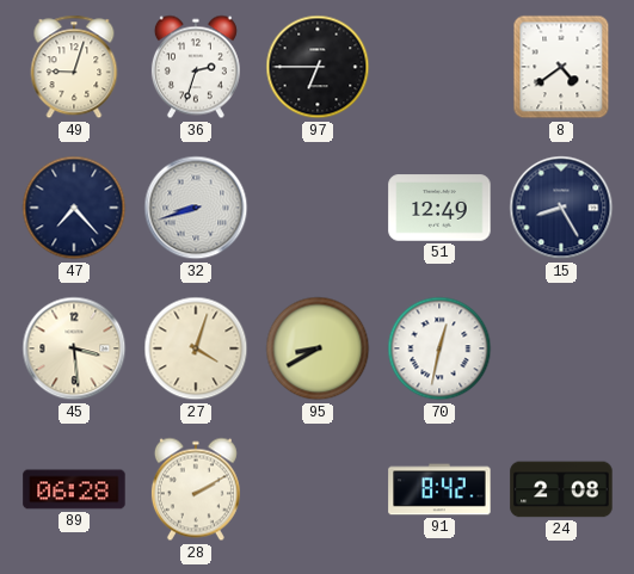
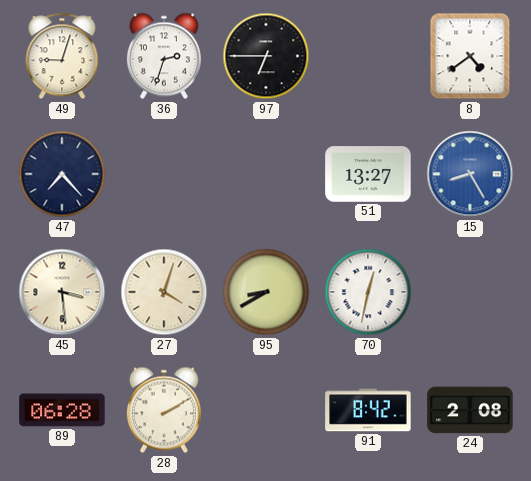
32: 8:42 -> none (196, 208)
51: 12:49 -> 13:27 (368, 174)
15 dial: navy -> blue (470, 174)
